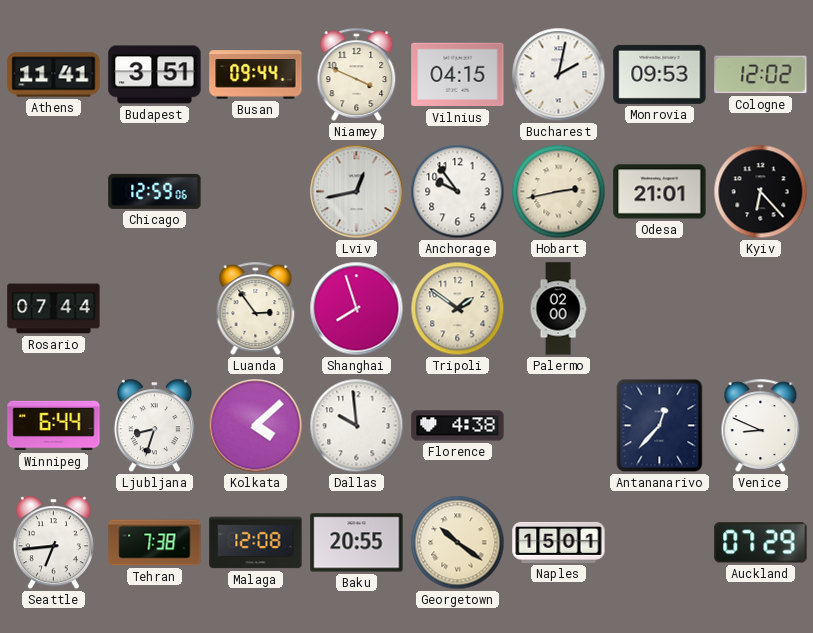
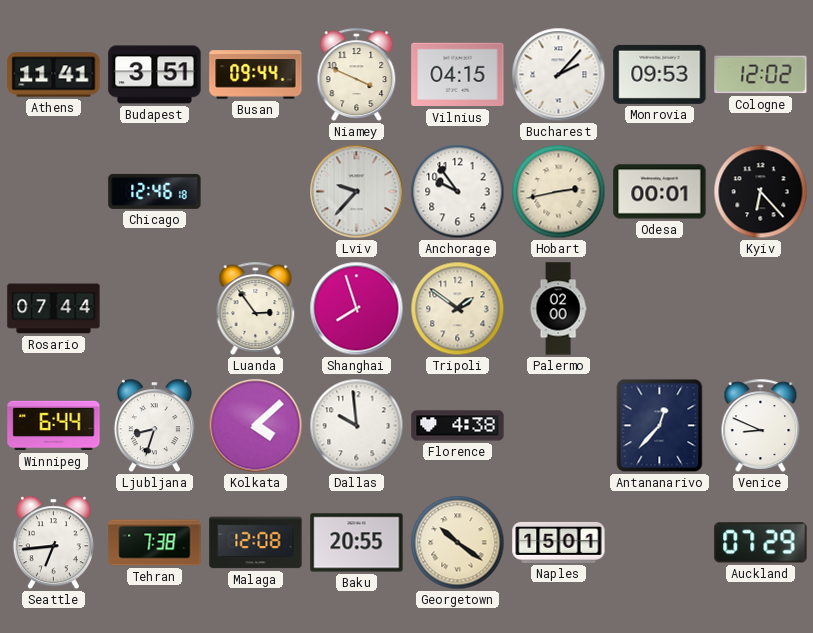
Bucharest: 2:02 -> 2:07 (559, 75)
Chicago: 12:59 -> 12:46 (155, 191)
Lviv: 12:43 -> 9:37 (357, 192)
Odesa: 21:01 -> 00:01 (660, 192)
